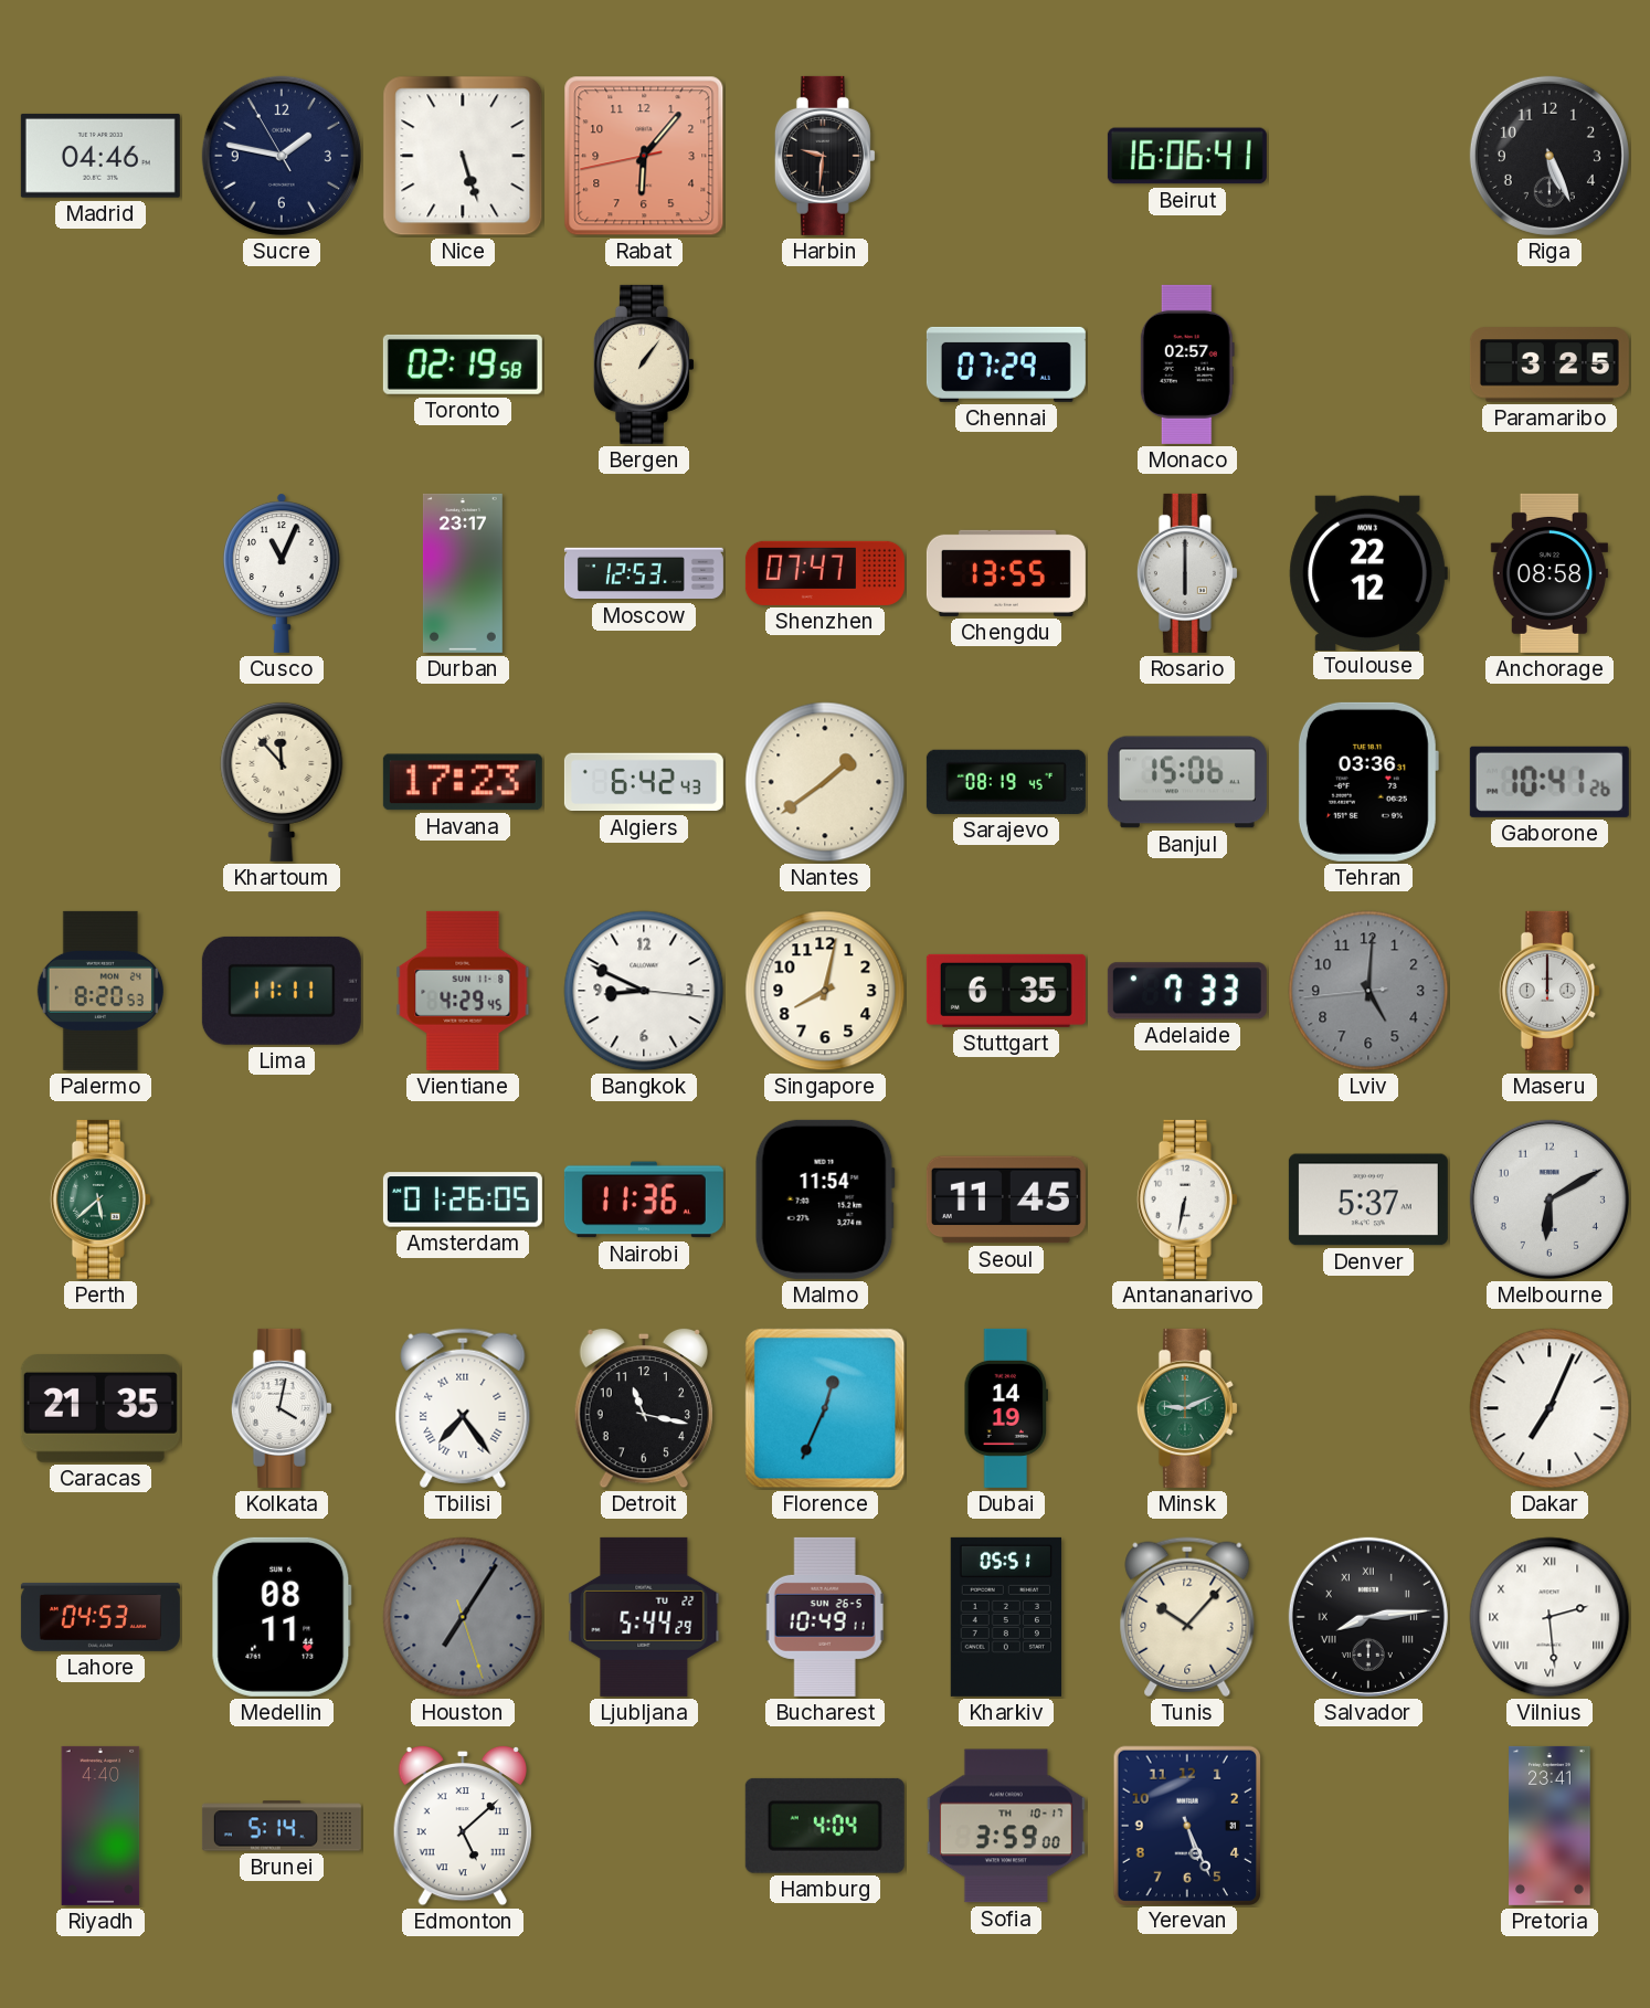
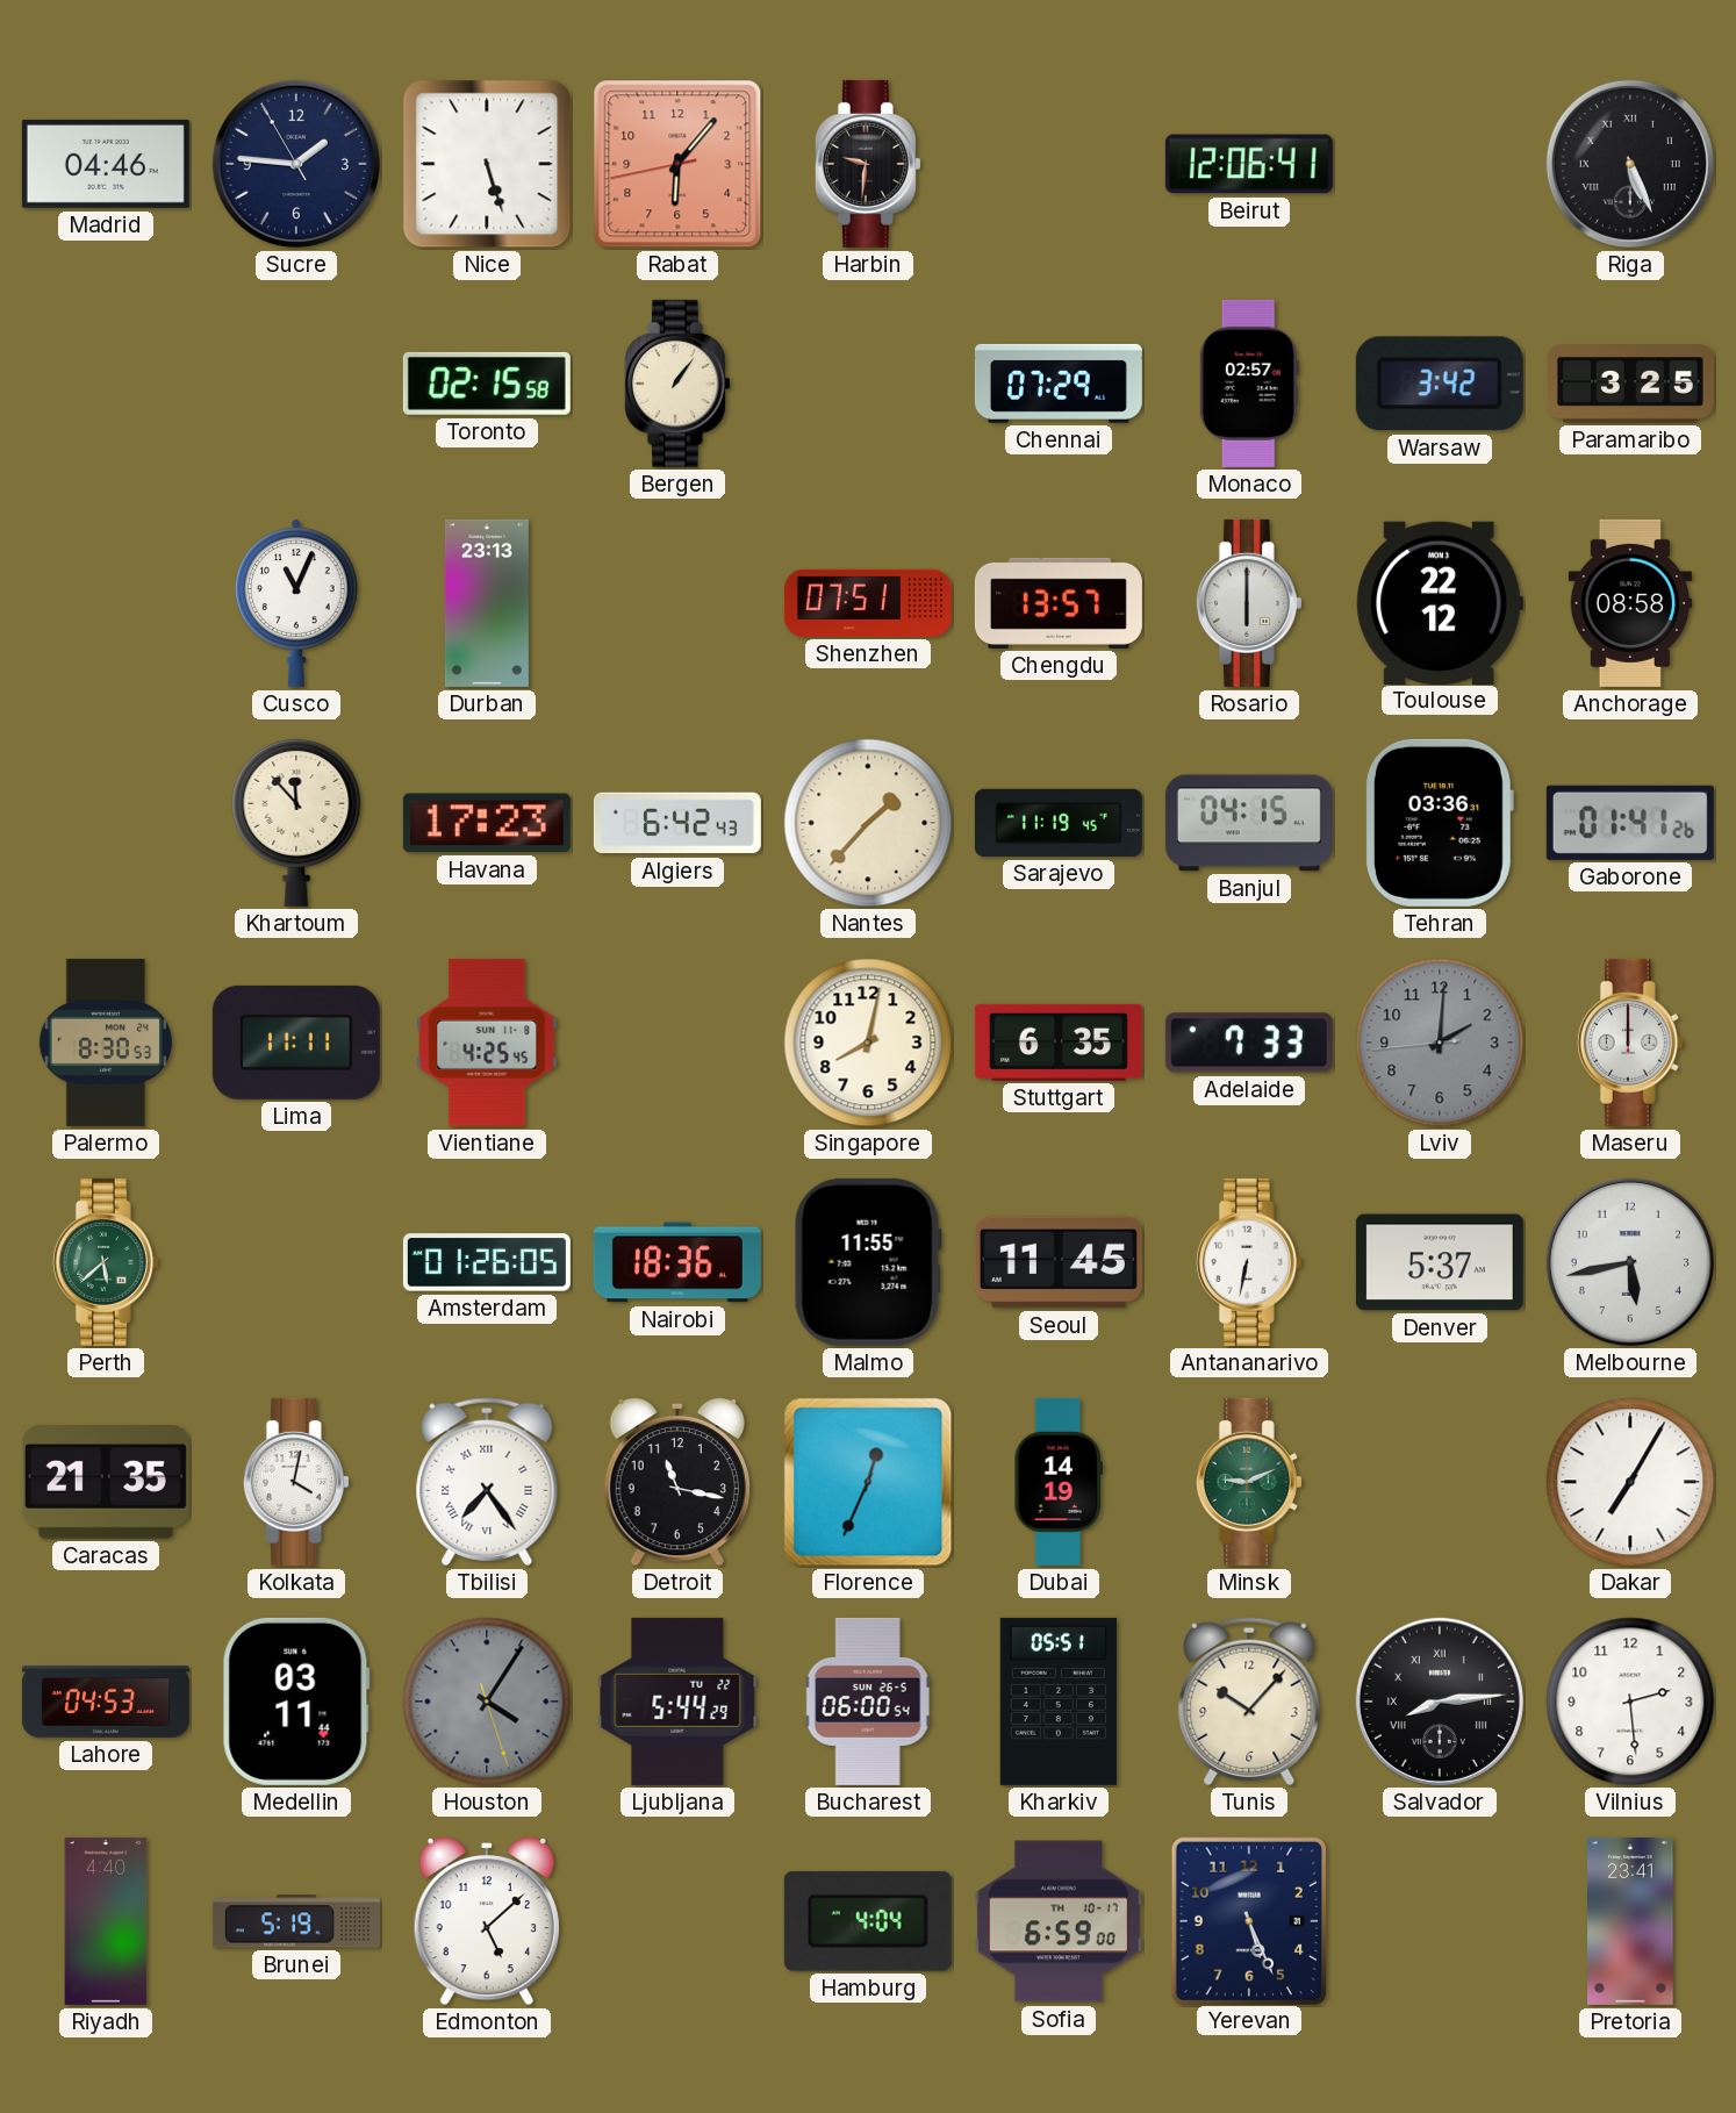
Sucre: 1:46 -> 1:45 (296, 164)
Beirut: 16:06 -> 12:06 (1249, 164)
Riga numerals: Arabic -> Roman (1630, 164)
Toronto: 02:19 -> 02:15 (487, 384)
Warsaw: none -> 3:42 (1440, 384)
Durban: 23:17 -> 23:13 (487, 603)
Moscow: 12:53 -> none (644, 573)
Shenzhen: 07:47 -> 07:51 (868, 603)
Chengdu: 13:55 -> 13:57 (1059, 603)
Nantes: 1:39 -> 1:37 (868, 823)
Sarajevo: 08:19 -> 11:19 (1059, 823)
Banjul: 15:06 -> 04:15 (1249, 823)
Gaborone: 10:41 -> 01:41 (1630, 823)
Palermo: 8:20 -> 8:30 (106, 1043)
Vientiane: 4:29 -> 4:25 (487, 1043)
Bangkok: 8:49 -> none (644, 991)
Lviv: 5:00 -> 2:00 (1440, 1043)
Nairobi: 11:36 -> 18:36 (677, 1262)
Malmo: 11:54 -> 11:55 (868, 1262)
Melbourne: 6:10 -> 5:43 (1630, 1262)
Dakar: 7:04 -> 7:05 (1630, 1482)
Medellin: 08:11 -> 03:11 (296, 1702)
Houston: 7:05 -> 4:05 (487, 1702)
Bucharest: 10:49 -> 06:00 (868, 1702)
Vilnius numerals: Roman -> Arabic (1630, 1702)
Brunei: 5:14 -> 5:19 (296, 1921)
Edmonton numerals: Roman -> Arabic (487, 1921)
Sofia: 3:59 -> 6:59 (1059, 1921)
